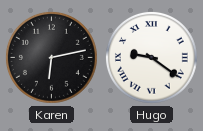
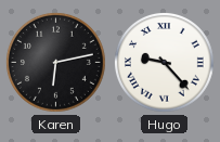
Hugo: 9:21 -> 9:23 (164, 62)
